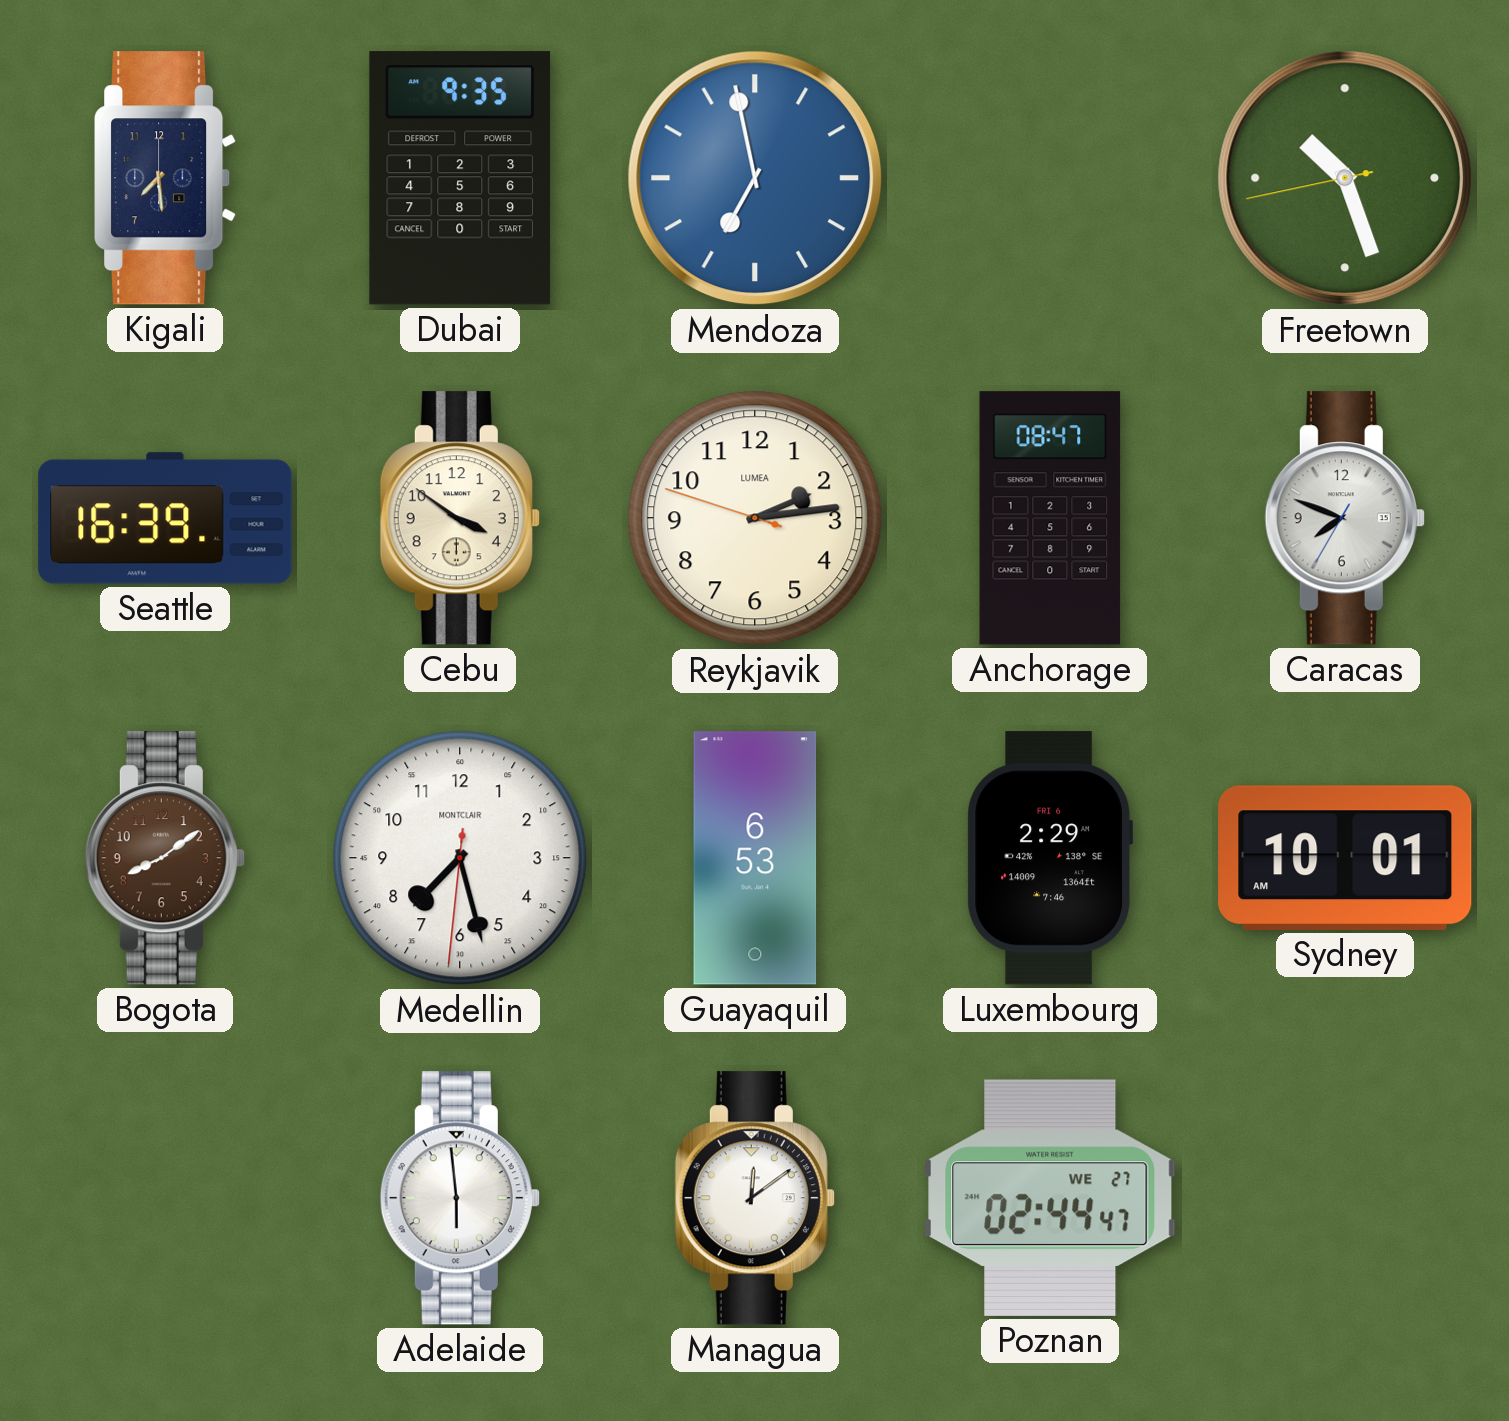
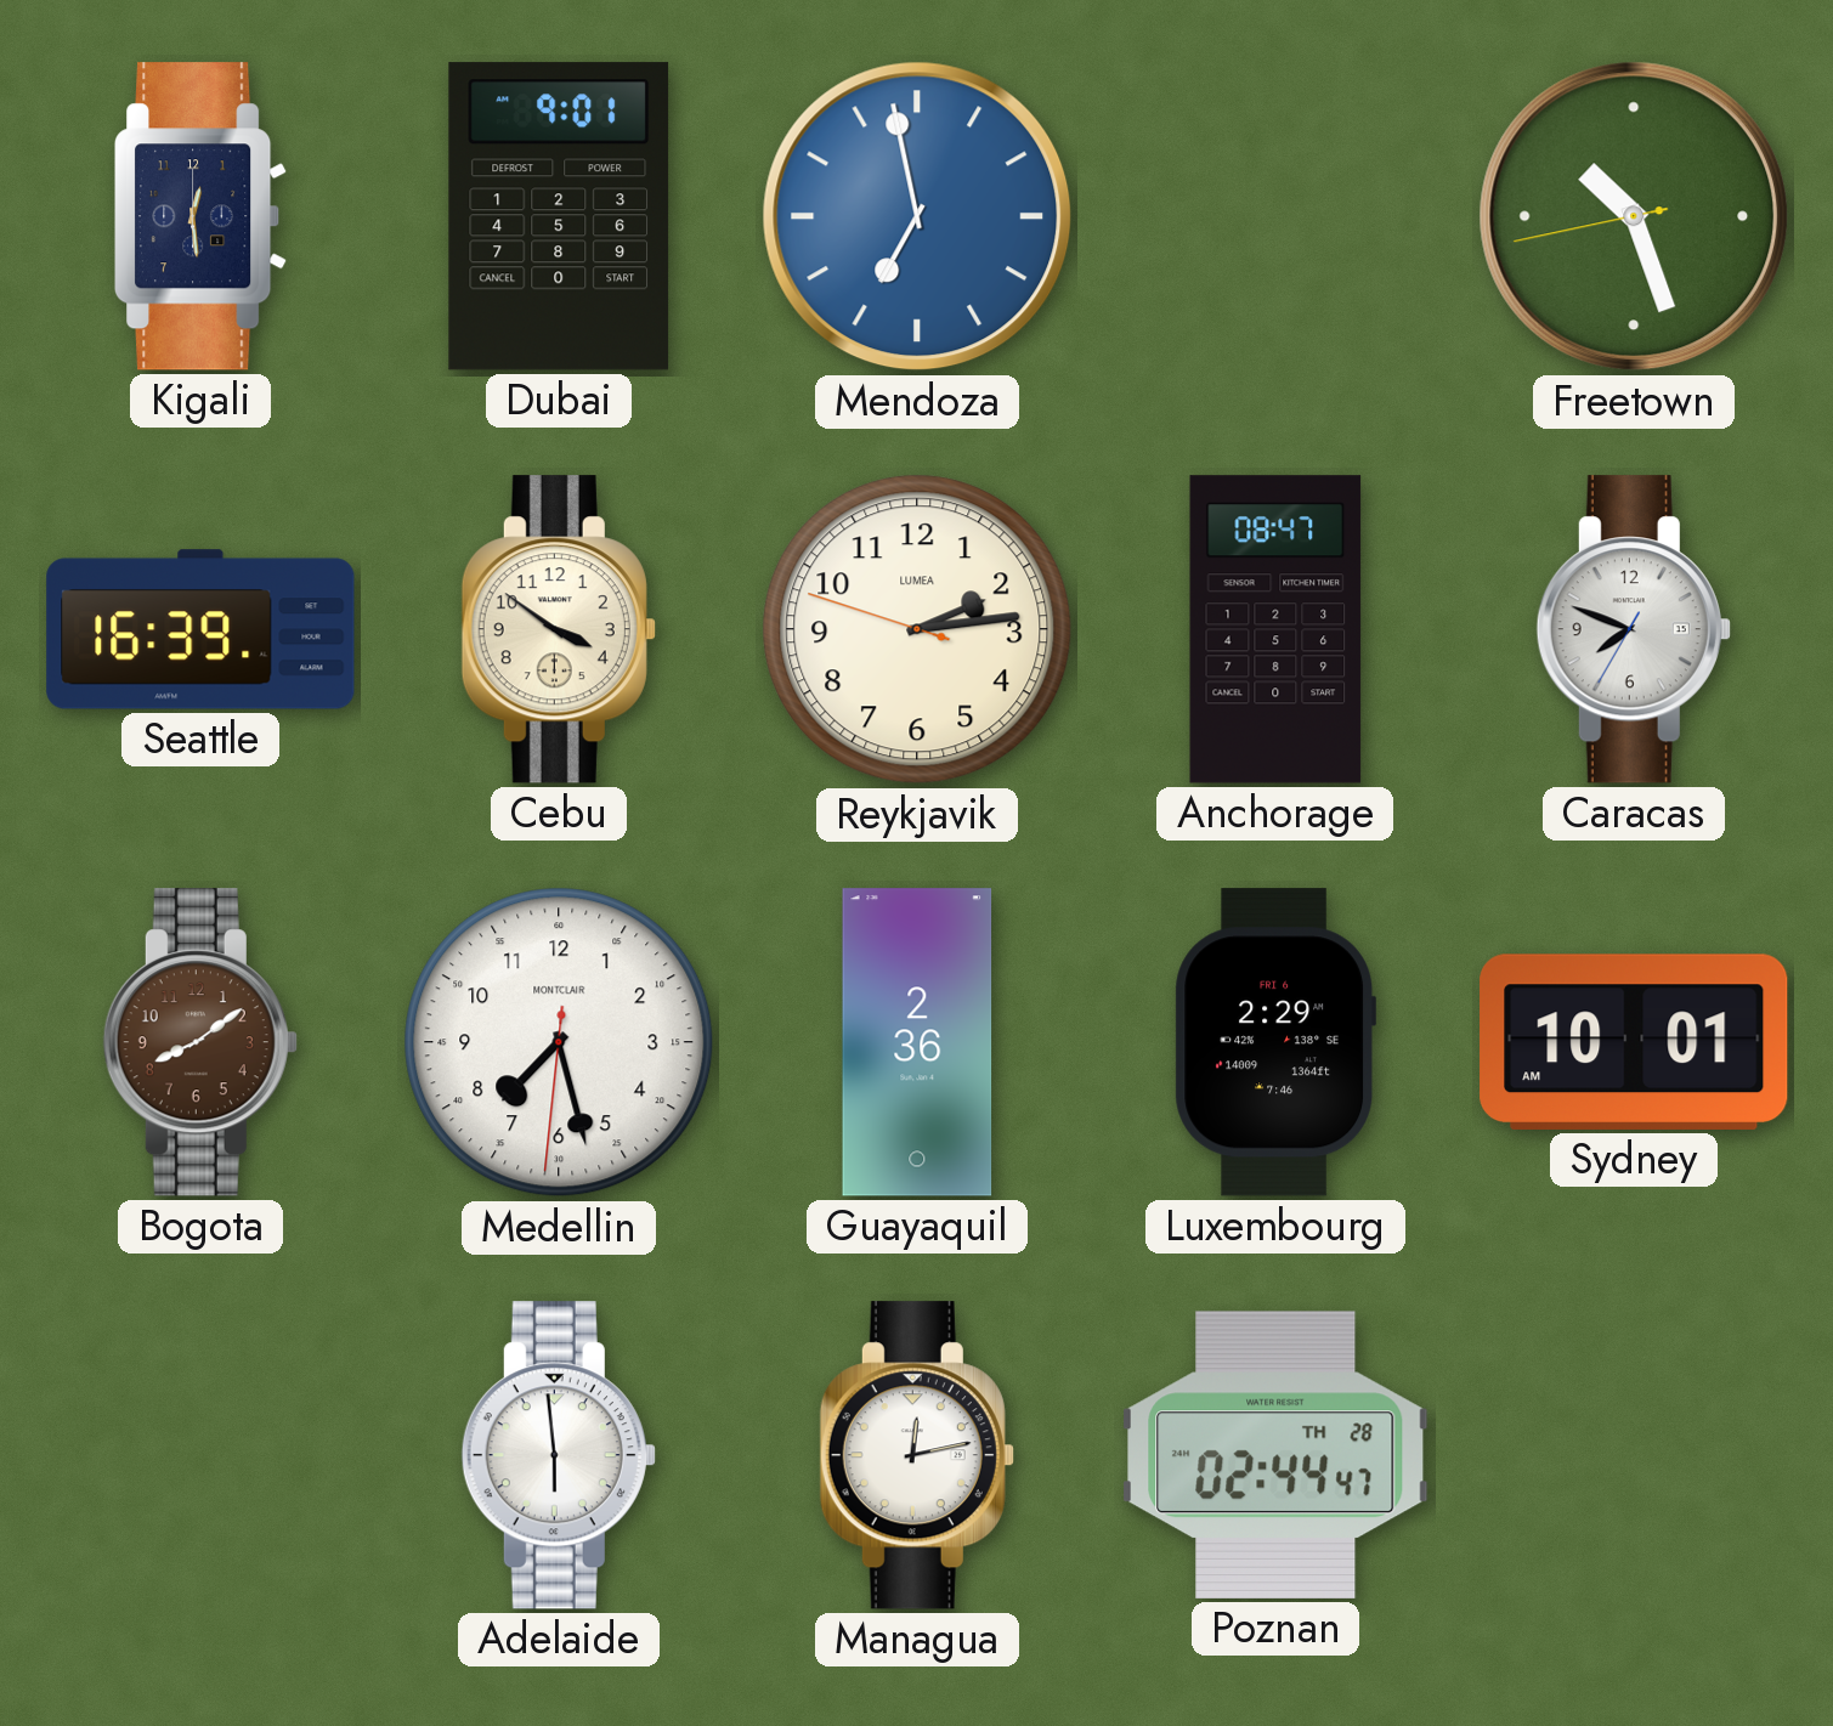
Kigali: 7:29 -> 12:29 (202, 216)
Dubai: 9:35 -> 9:01 (559, 216)
Guayaquil: 6:53 -> 2:36 (917, 1042)
Managua: 12:09 -> 12:13 (917, 1455)
Poznan date: WE 27 -> TH 28 (1275, 1455)
